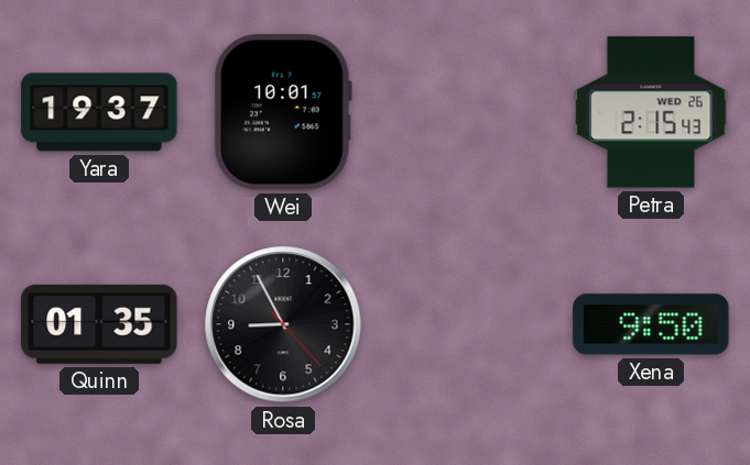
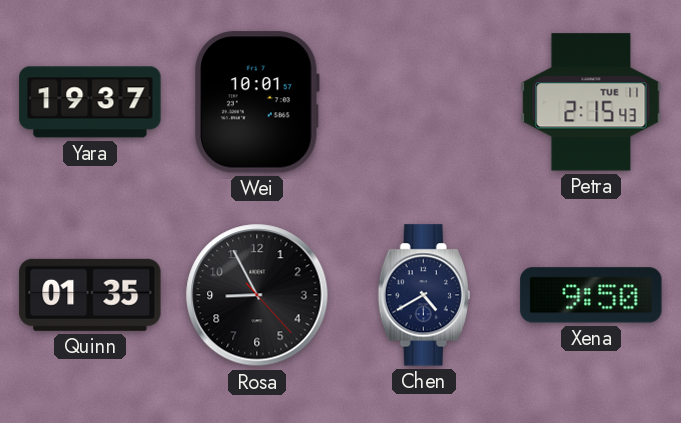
Petra date: WED 26 -> TUE 11 (591, 102)
Chen: none -> 4:40 (424, 295)
